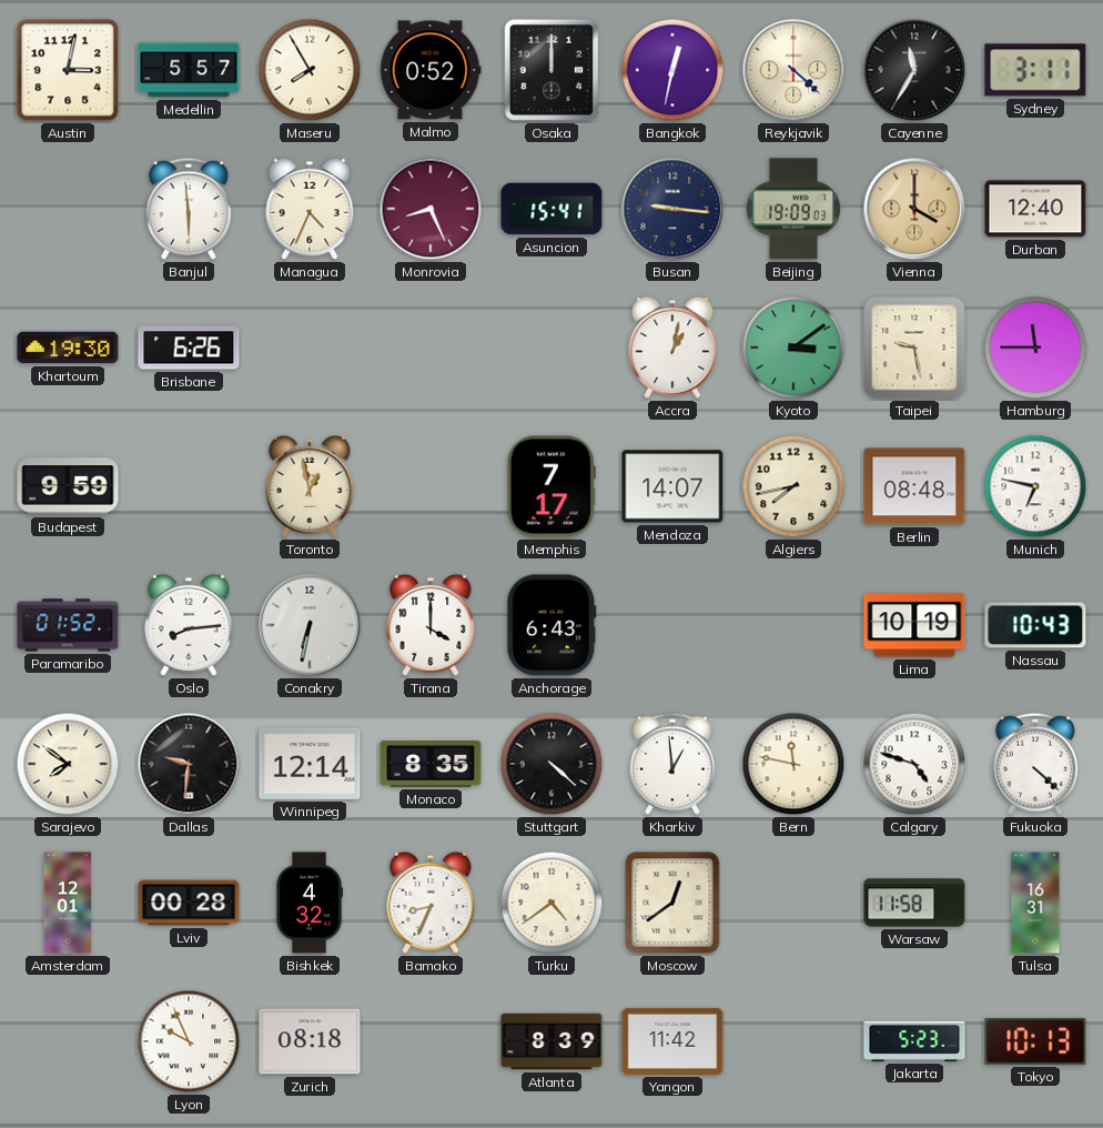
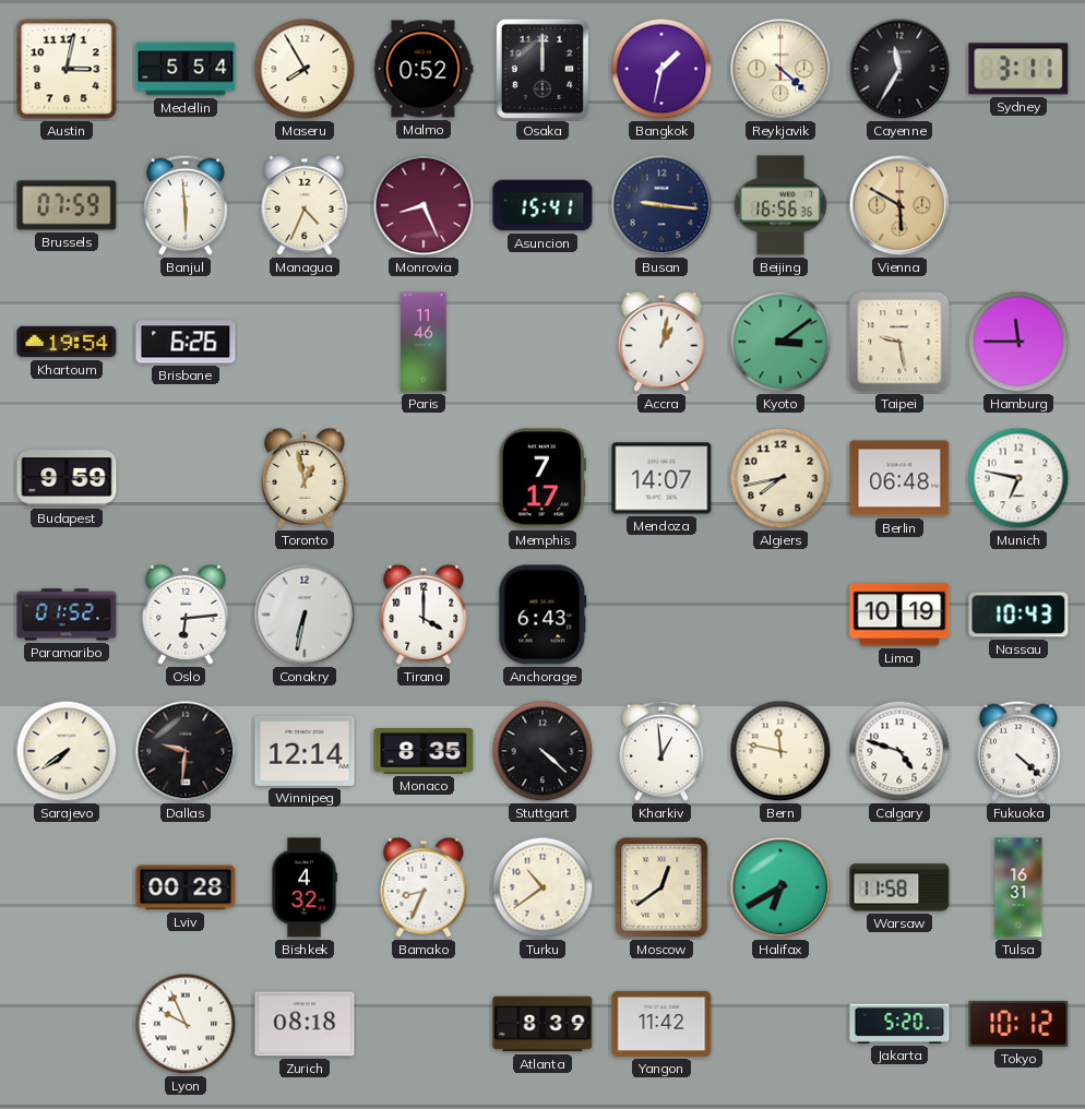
Medellin: 5:57 -> 5:54 (186, 69)
Bangkok: 12:32 -> 1:32 (661, 69)
Brussels: none -> 07:59 (67, 205)
Beijing: 19:09 -> 16:56 (780, 205)
Vienna: 4:00 -> 5:50 (899, 205)
Durban: 12:40 -> none (1035, 209)
Khartoum: 19:30 -> 19:54 (67, 342)
Paris: none -> 11:46 (424, 342)
Berlin: 08:48 -> 06:48 (899, 478)
Oslo: 8:14 -> 6:14 (186, 615)
Sarajevo: 7:51 -> 7:39 (67, 751)
Amsterdam: 12:01 -> none (68, 903)
Turku: 4:39 -> 10:39 (542, 887)
Halifax: none -> 6:40 (780, 887)
Jakarta: 5:23 -> 5:20 (899, 1024)
Tokyo: 10:13 -> 10:12 (1018, 1024)
